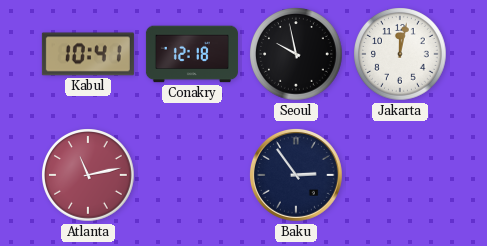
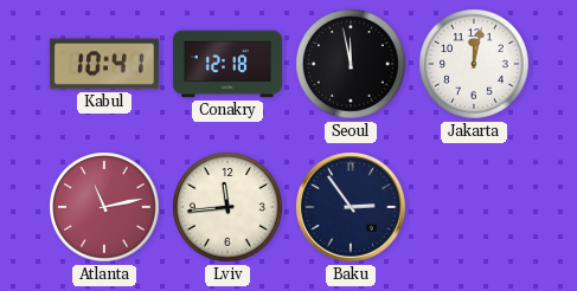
Seoul: 9:58 -> 11:58 (351, 64)
Lviv: none -> 11:44 (227, 207)
